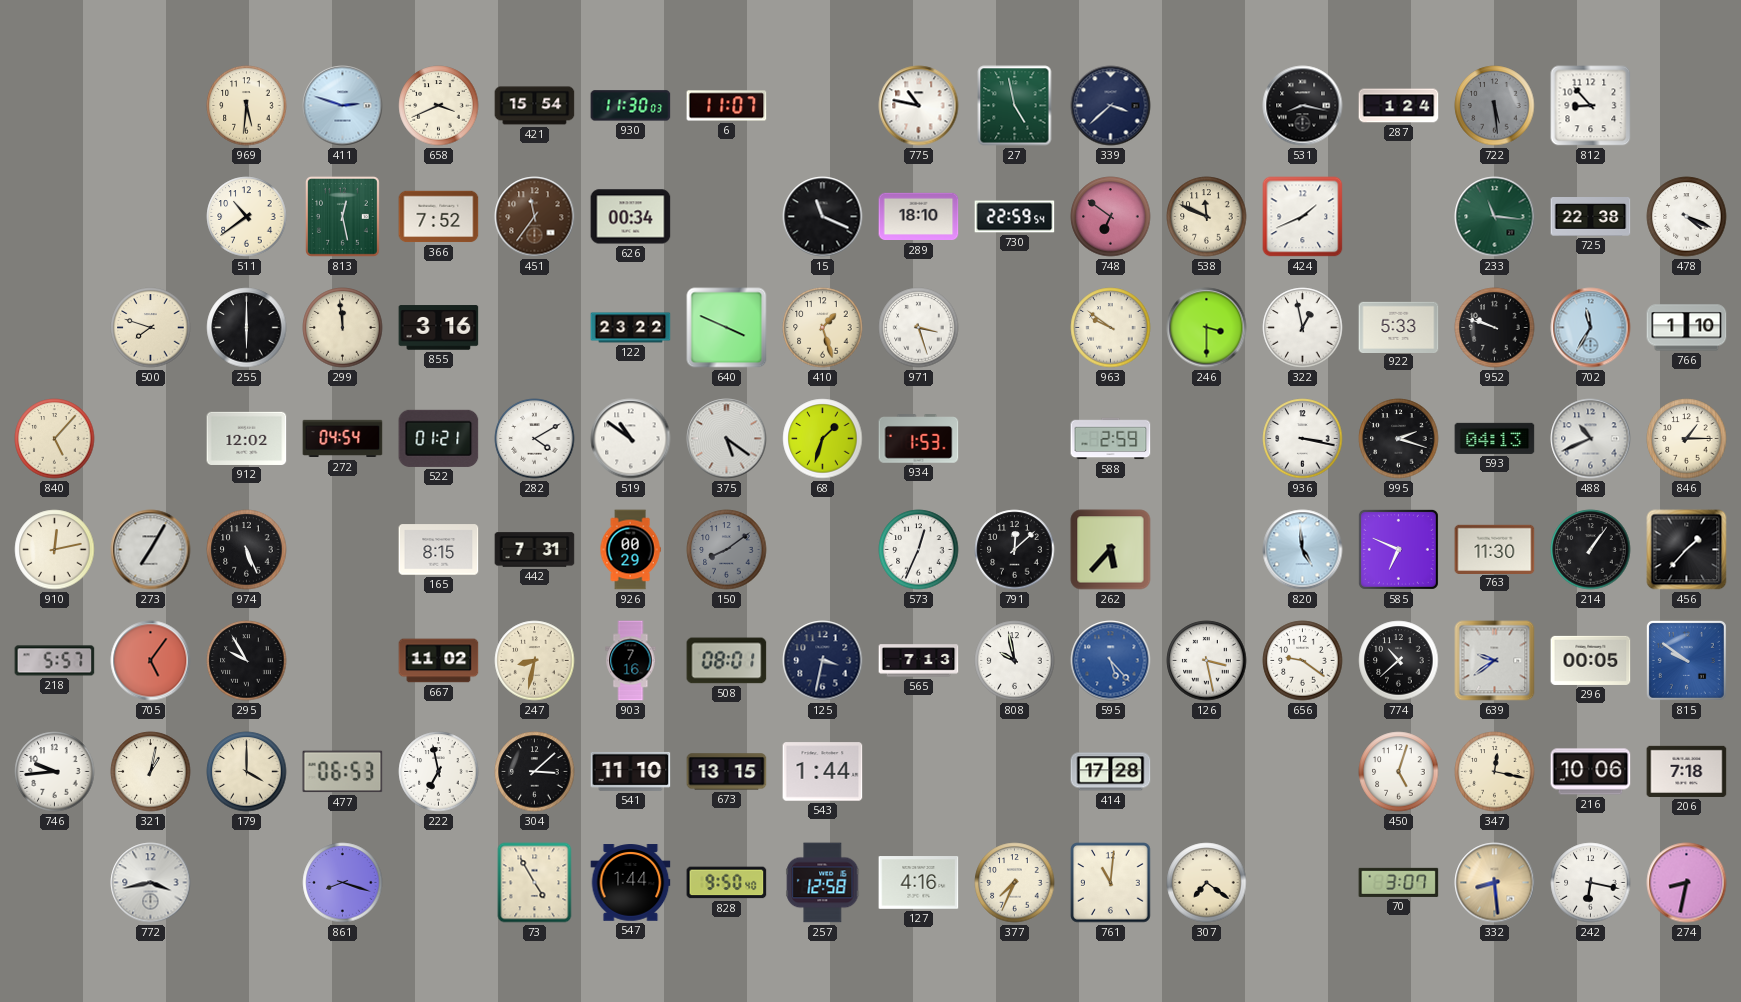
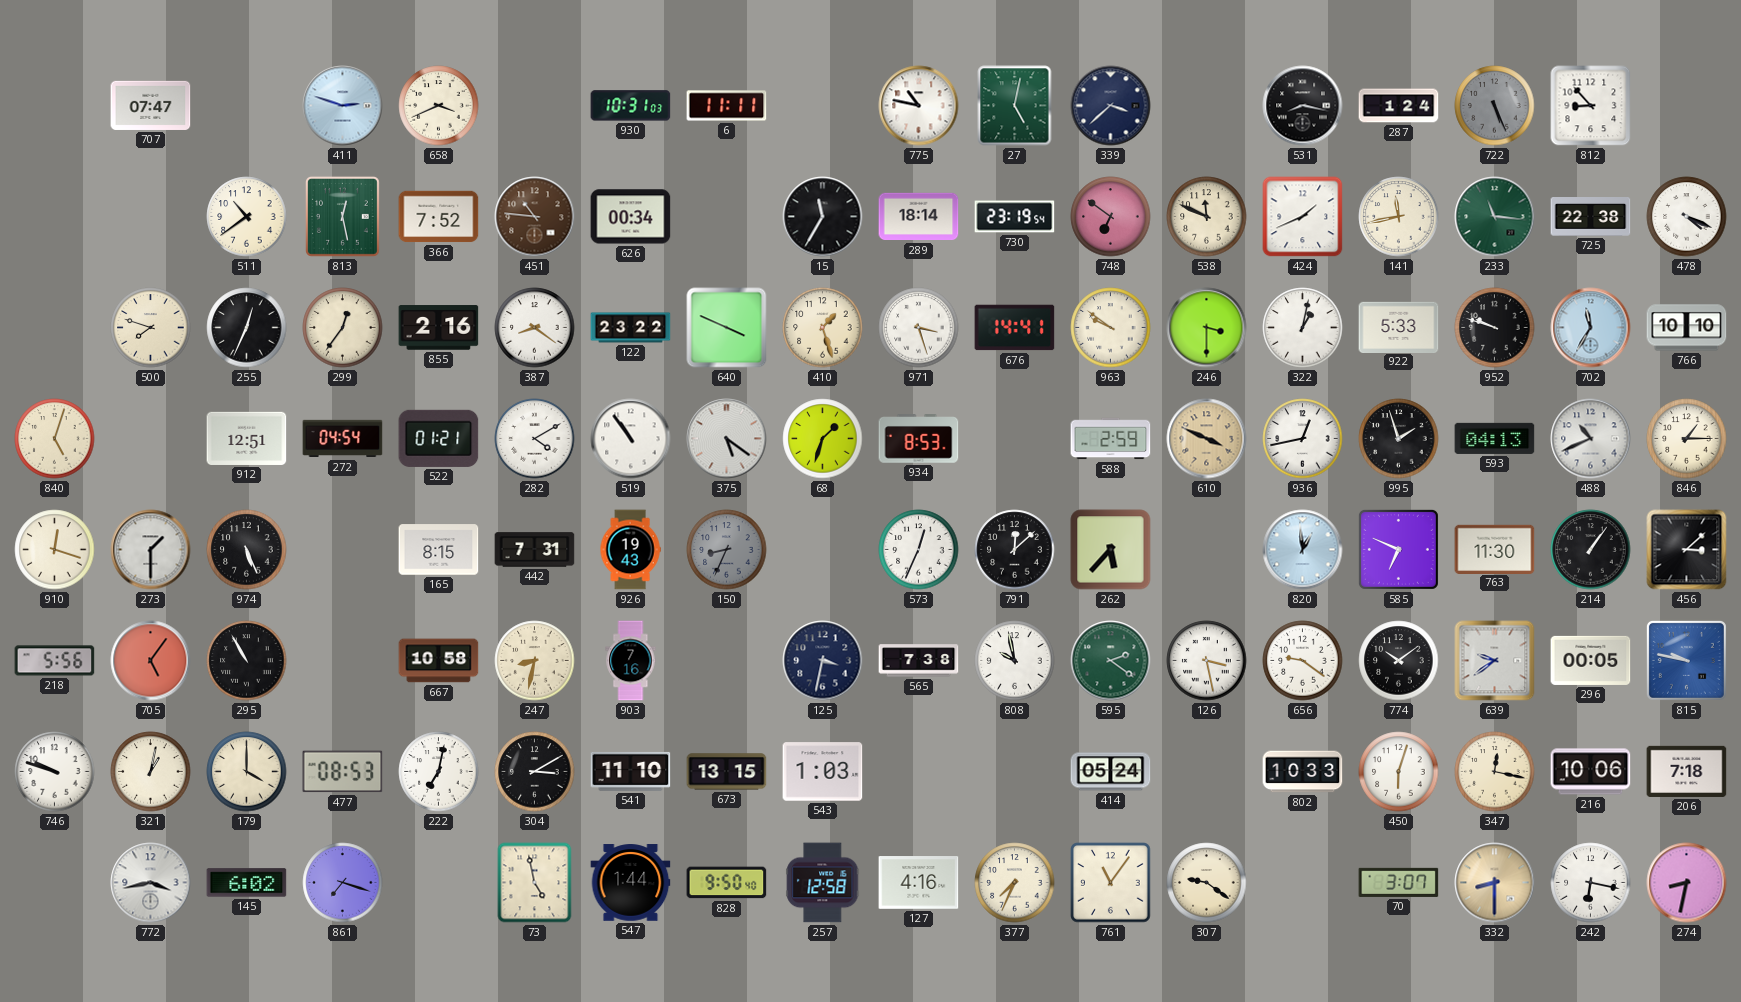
707: none -> 07:47 (151, 105)
969: 5:31 -> none (247, 106)
421: 15:54 -> none (535, 106)
930: 11:30 -> 10:31 (631, 106)
6: 11:07 -> 11:11 (727, 106)
27: 4:58 -> 5:02 (1015, 106)
722: 5:29 -> 5:26 (1495, 106)
451: 11:36 -> 10:46 (535, 217)
15: 11:19 -> 11:35 (823, 217)
289: 18:10 -> 18:14 (919, 217)
730: 22:59 -> 23:19 (1015, 217)
141: none -> 11:43 (1399, 217)
255: 6:00 -> 12:34 (247, 328)
299: 11:59 -> 12:36 (343, 328)
855: 3:16 -> 2:16 (439, 328)
387: none -> 8:21 (535, 328)
676: none -> 14:41 (1015, 328)
322: 12:58 -> 1:02 (1303, 328)
766: 1:10 -> 10:10 (1687, 328)
840: 5:07 -> 5:03 (55, 439)
912: 12:02 -> 12:51 (247, 438)
519: 10:51 -> 10:54 (631, 439)
934: 1:53 -> 8:53 (919, 439)
610: none -> 3:49 (1207, 439)
936: 3:17 -> 12:43 (1303, 439)
995: 2:18 -> 1:57 (1399, 439)
910: 12:13 -> 12:18 (55, 550)
273: 7:05 -> 1:30 (151, 550)
926: 00:29 -> 19:43 (630, 550)
150: 8:09 -> 8:34 (727, 550)
820: 4:59 -> 12:59 (1303, 550)
456: 1:37 -> 3:08 (1687, 550)
218: 5:57 -> 5:56 (55, 661)
295: 9:55 -> 10:55 (247, 661)
667: 11:02 -> 10:58 (439, 661)
508: 08:01 -> none (727, 661)
565: 7:13 -> 7:38 (919, 661)
595: 5:23 -> 2:21 (1111, 661)
595 dial: blue -> green (1111, 661)
774: 10:38 -> 10:09 (1399, 661)
815: 9:51 -> 9:47 (1686, 660)
746: 9:44 -> 9:48 (55, 772)
477: 06:53 -> 08:53 (343, 772)
222: 6:58 -> 7:02 (439, 772)
304: 3:08 -> 3:10 (535, 772)
543: 1:44 -> 1:03 (823, 772)
414: 17:28 -> 05:24 (1111, 772)
802: none -> 10:33 (1303, 772)
450: 5:03 -> 6:03 (1399, 772)
145: none -> 6:02 (247, 883)
861: 8:18 -> 7:18 (343, 883)
73: 4:55 -> 4:58 (535, 883)
761: 11:01 -> 11:06 (1111, 883)
307: 7:21 -> 9:21 (1207, 883)
332: 8:29 -> 8:30 (1495, 883)
